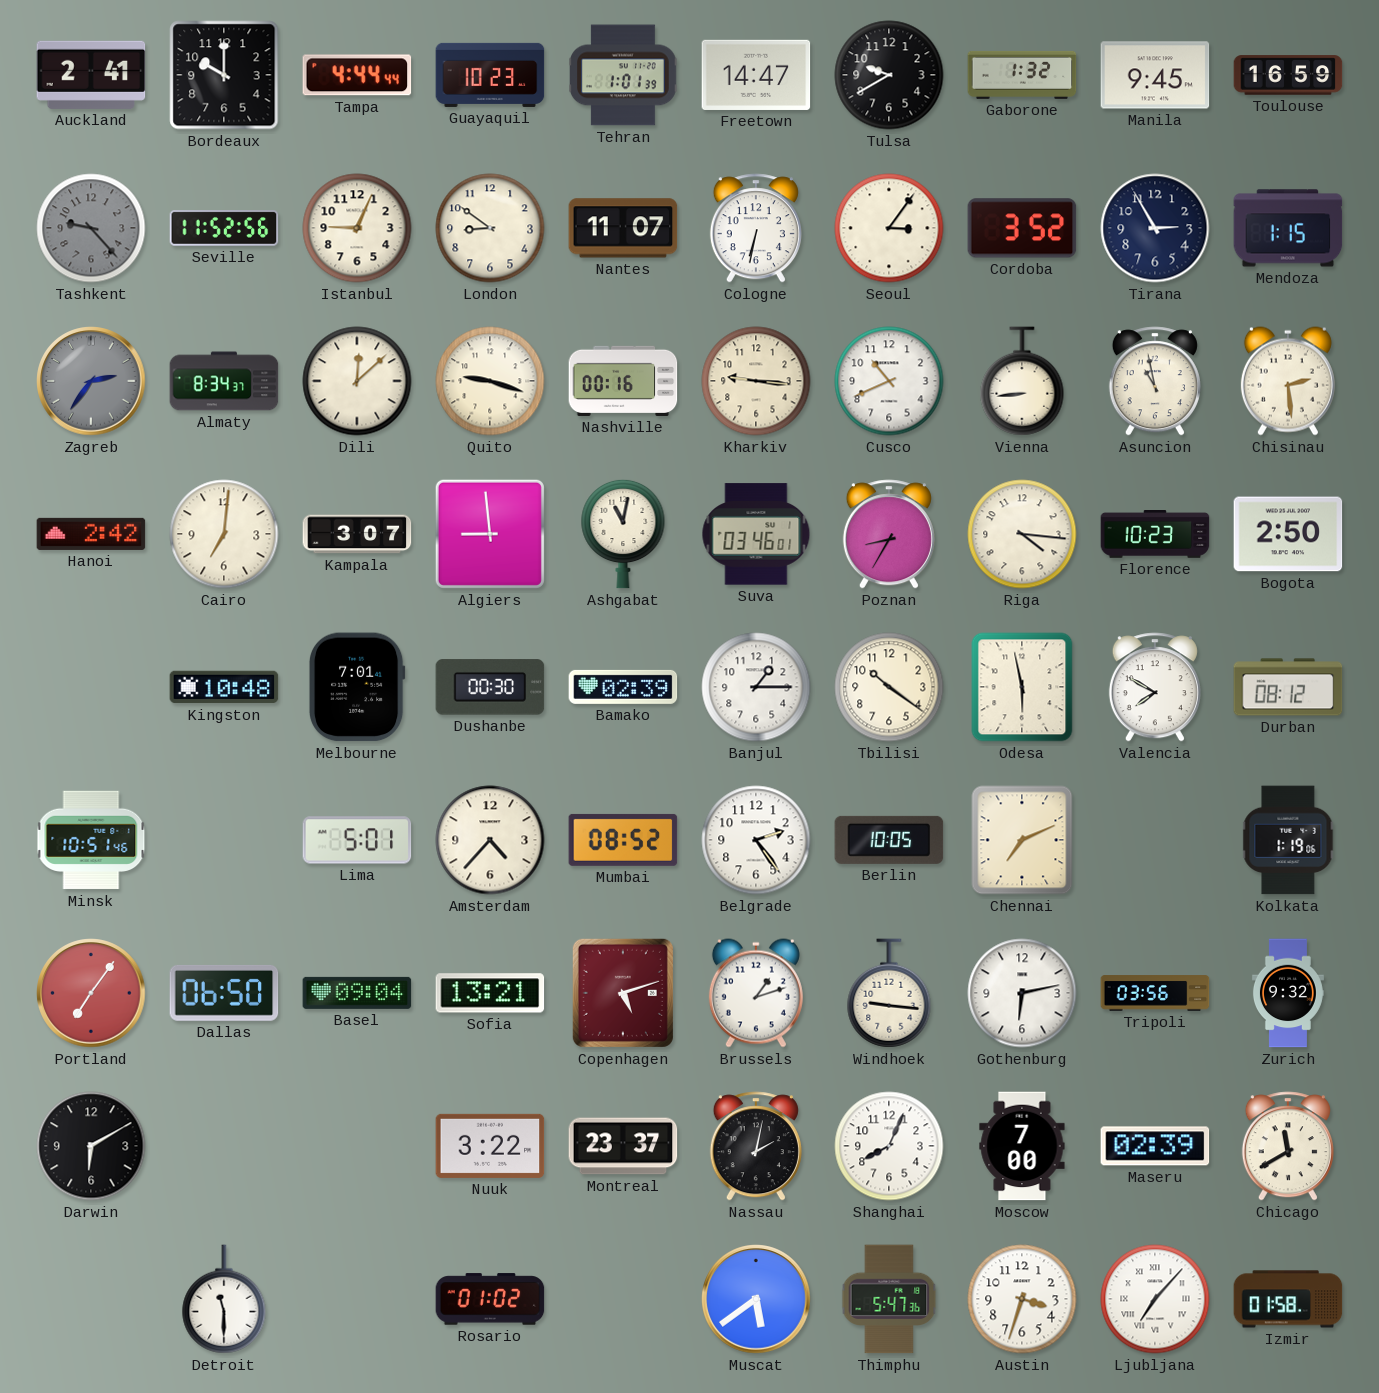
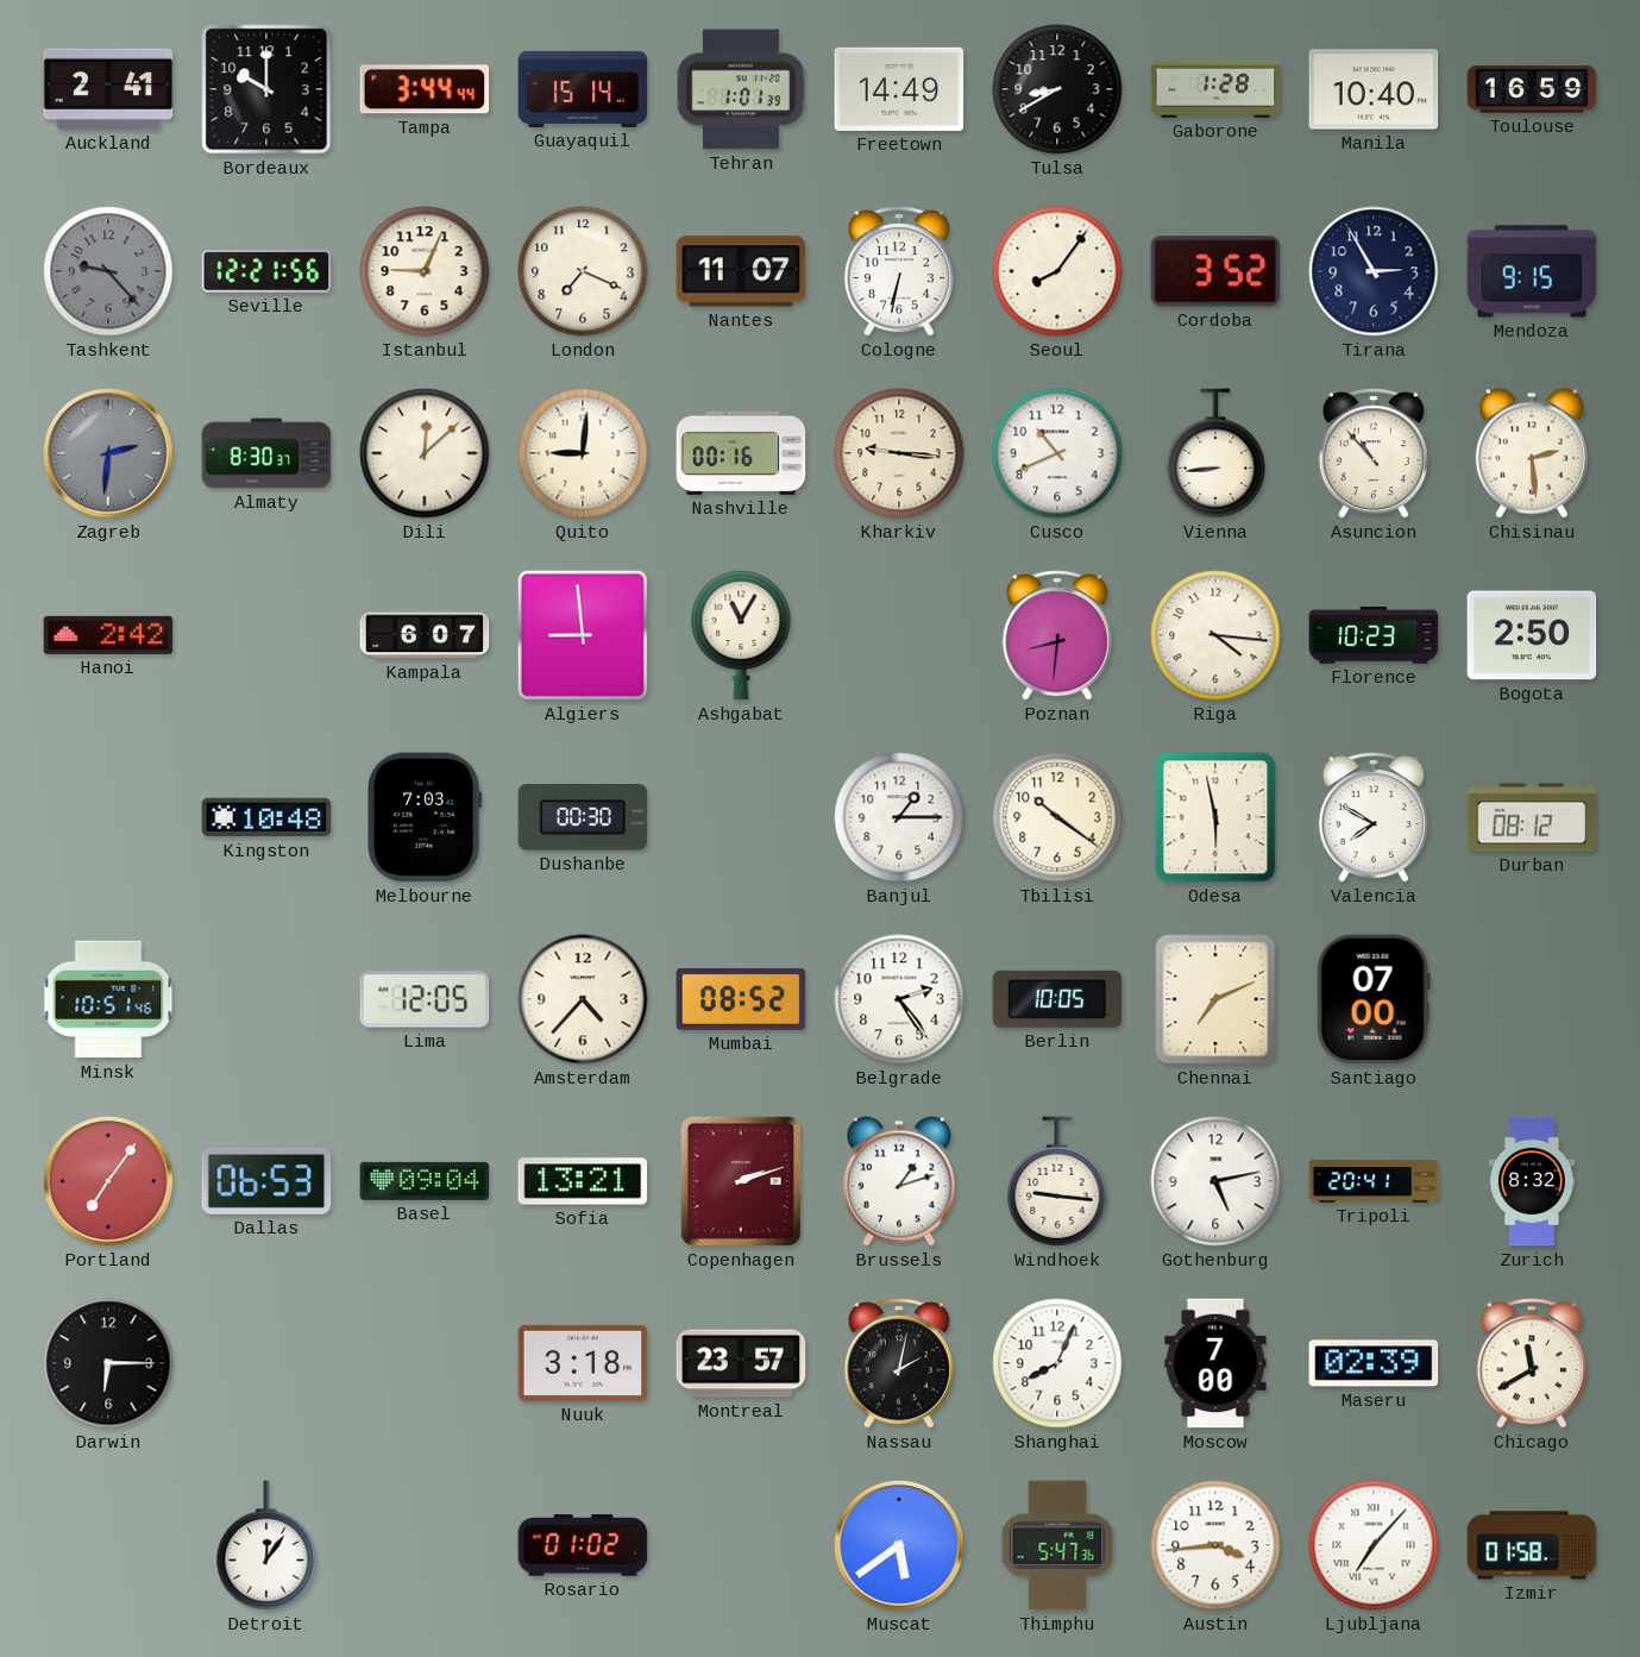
Tampa: 4:44 -> 3:44 (425, 89)
Guayaquil: 10:23 -> 15:14 (583, 89)
Freetown: 14:47 -> 14:49 (899, 89)
Tulsa: 9:40 -> 8:40 (1057, 89)
Gaborone: 1:32 -> 1:28 (1215, 89)
Manila: 9:45 -> 10:40 (1374, 89)
Seville: 11:52 -> 12:21 (266, 272)
London: 8:51 -> 7:19 (583, 271)
Seoul: 3:06 -> 8:06 (1057, 271)
Mendoza: 1:15 -> 9:15 (1532, 271)
Zagreb: 2:36 -> 2:31 (108, 453)
Almaty: 8:34 -> 8:30 (266, 453)
Quito: 9:18 -> 9:01 (583, 453)
Asuncion: 10:58 -> 10:53 (1374, 453)
Cairo: 7:01 -> none (224, 534)
Kampala: 3:07 -> 6:07 (425, 635)
Ashgabat: 11:02 -> 11:05 (741, 635)
Suva: 03:46 -> none (756, 534)
Poznan: 8:35 -> 8:31 (1057, 635)
Melbourne: 7:01 -> 7:03 (425, 817)
Bamako: 02:39 -> none (623, 687)
Lima: 5:01 -> 12:05 (425, 999)
Santiago: none -> 07:00 (1374, 999)
Kolkata: 1:19 -> none (1288, 840)
Dallas: 06:50 -> 06:53 (266, 1181)
Copenhagen: 5:12 -> 2:12 (741, 1181)
Gothenburg: 6:13 -> 5:13 (1215, 1181)
Tripoli: 03:56 -> 20:41 (1374, 1181)
Zurich: 9:32 -> 8:32 (1532, 1181)
Darwin: 6:10 -> 6:15 (108, 1363)
Nuuk: 3:22 -> 3:18 (583, 1363)
Montreal: 23:37 -> 23:57 (741, 1363)
Detroit: 11:30 -> 12:06 (266, 1545)
Austin: 3:33 -> 3:44 (1215, 1545)
